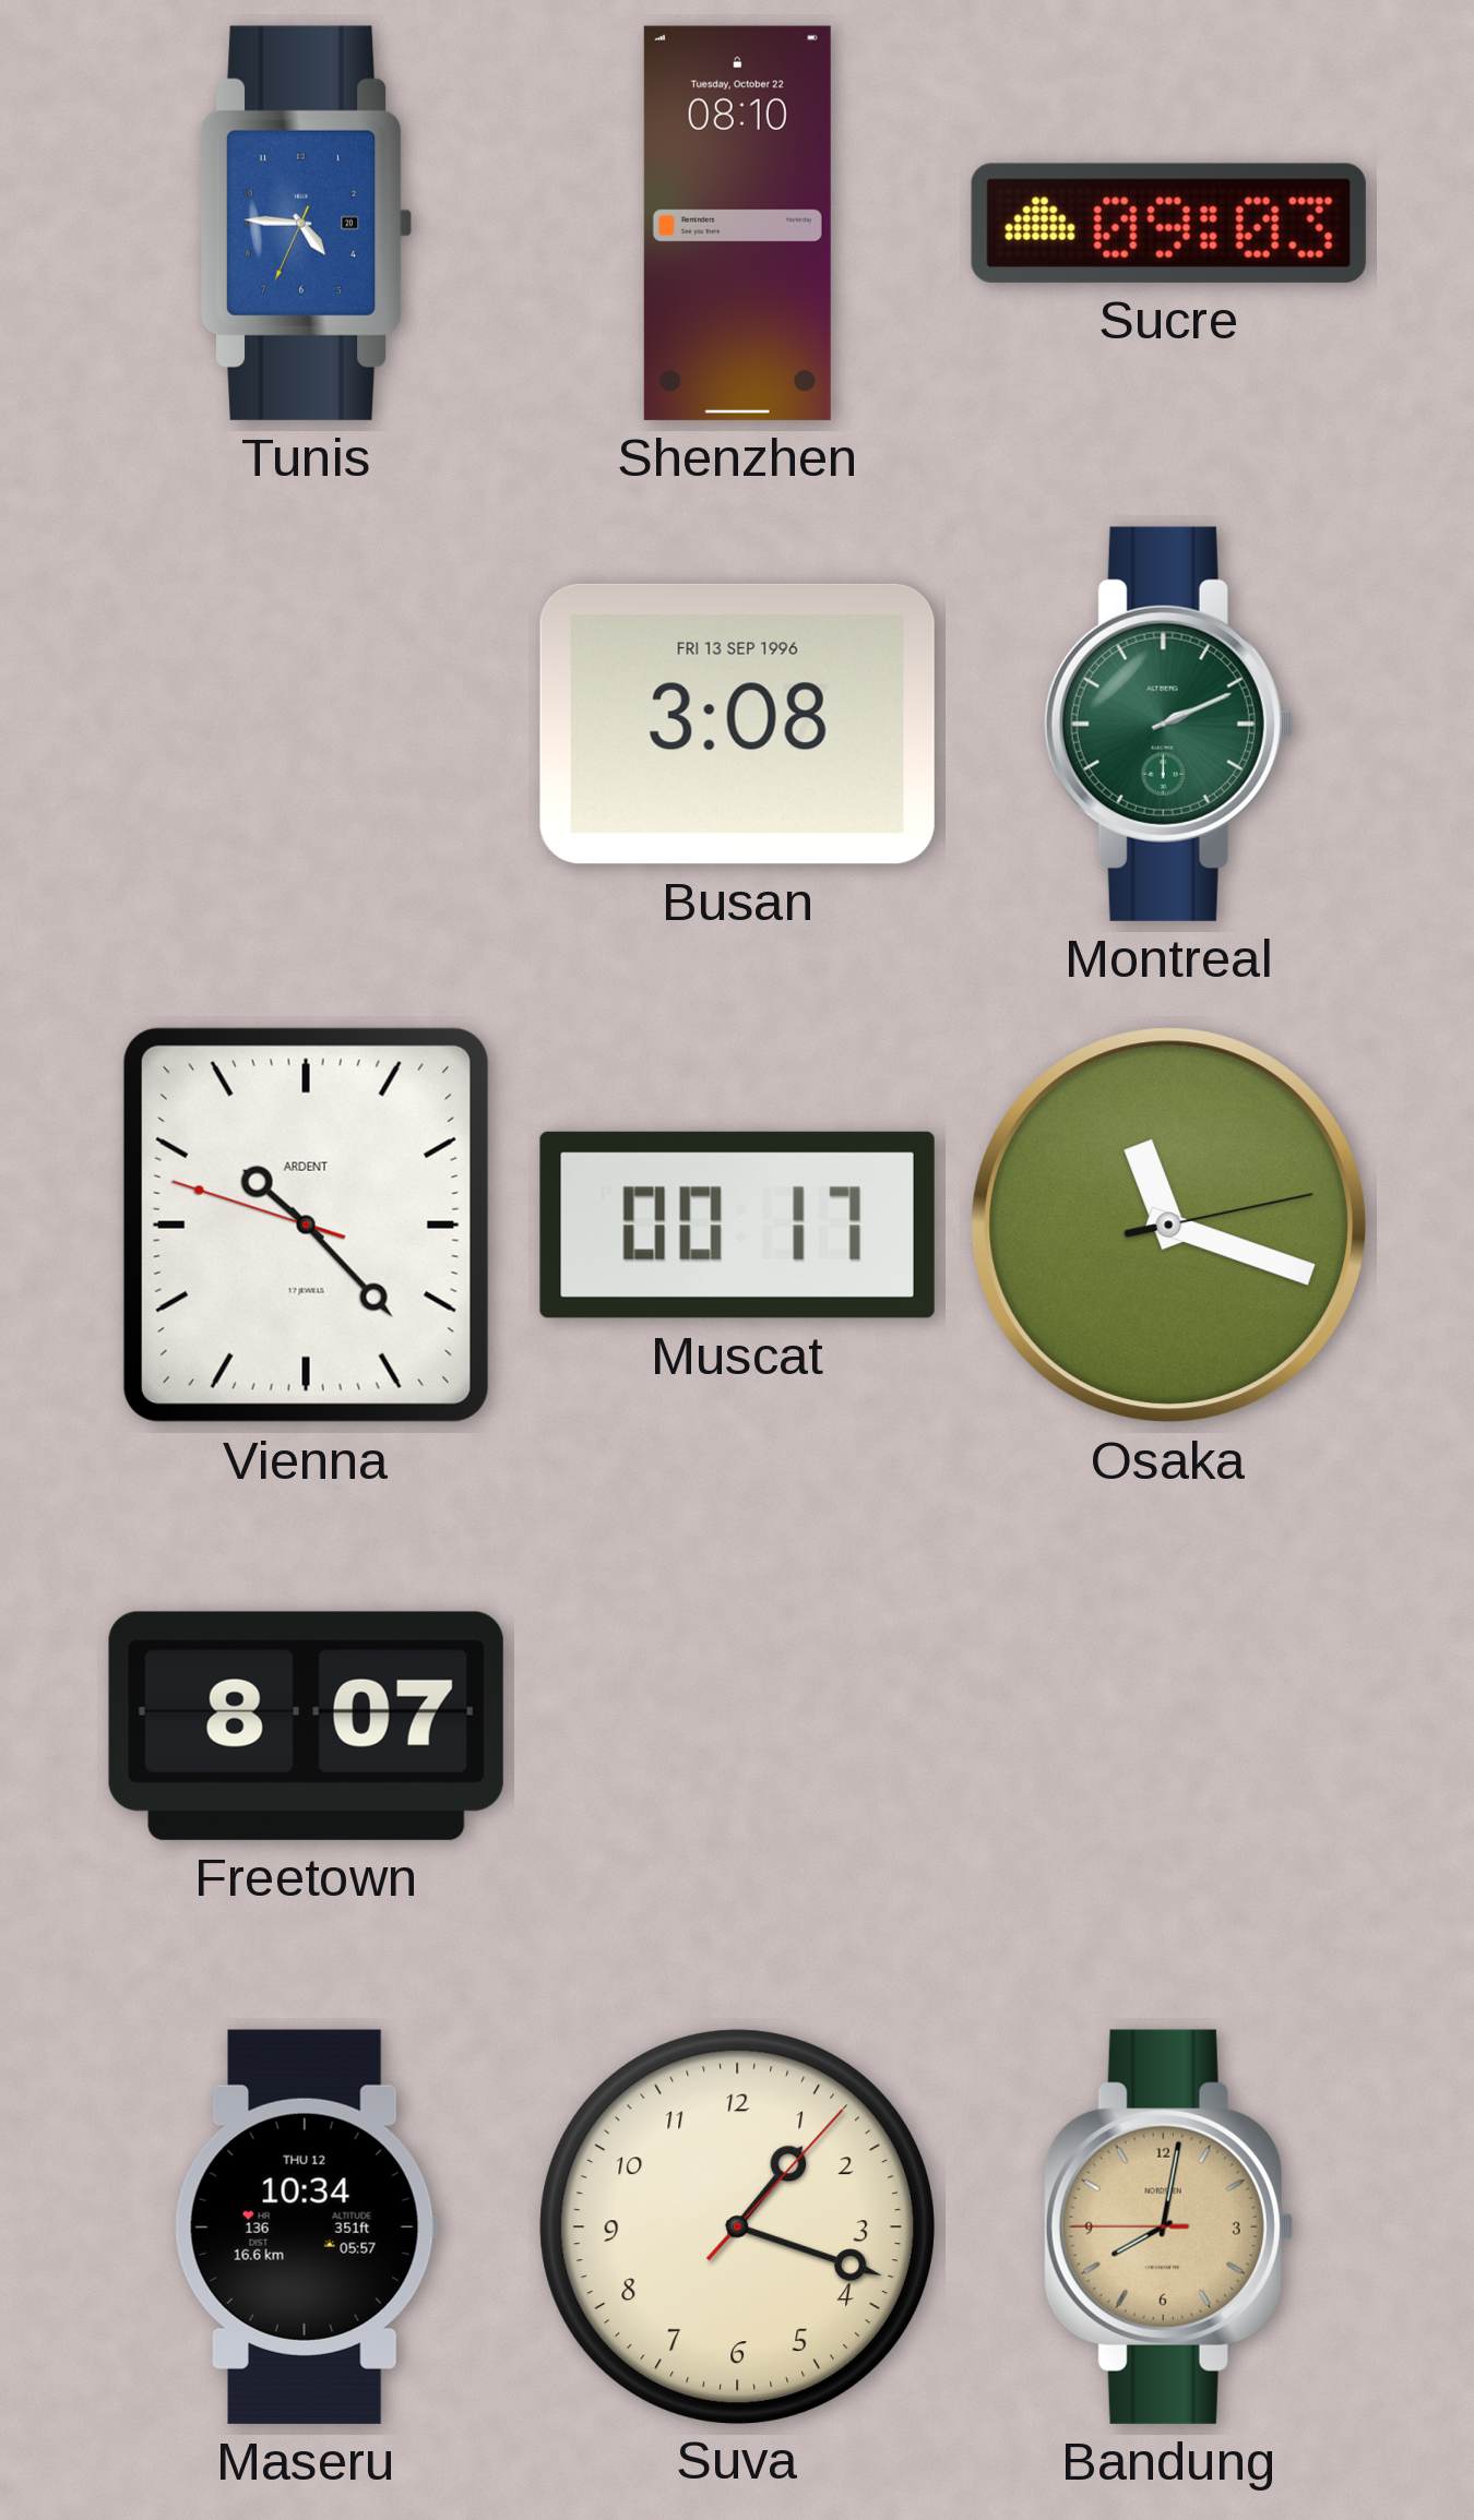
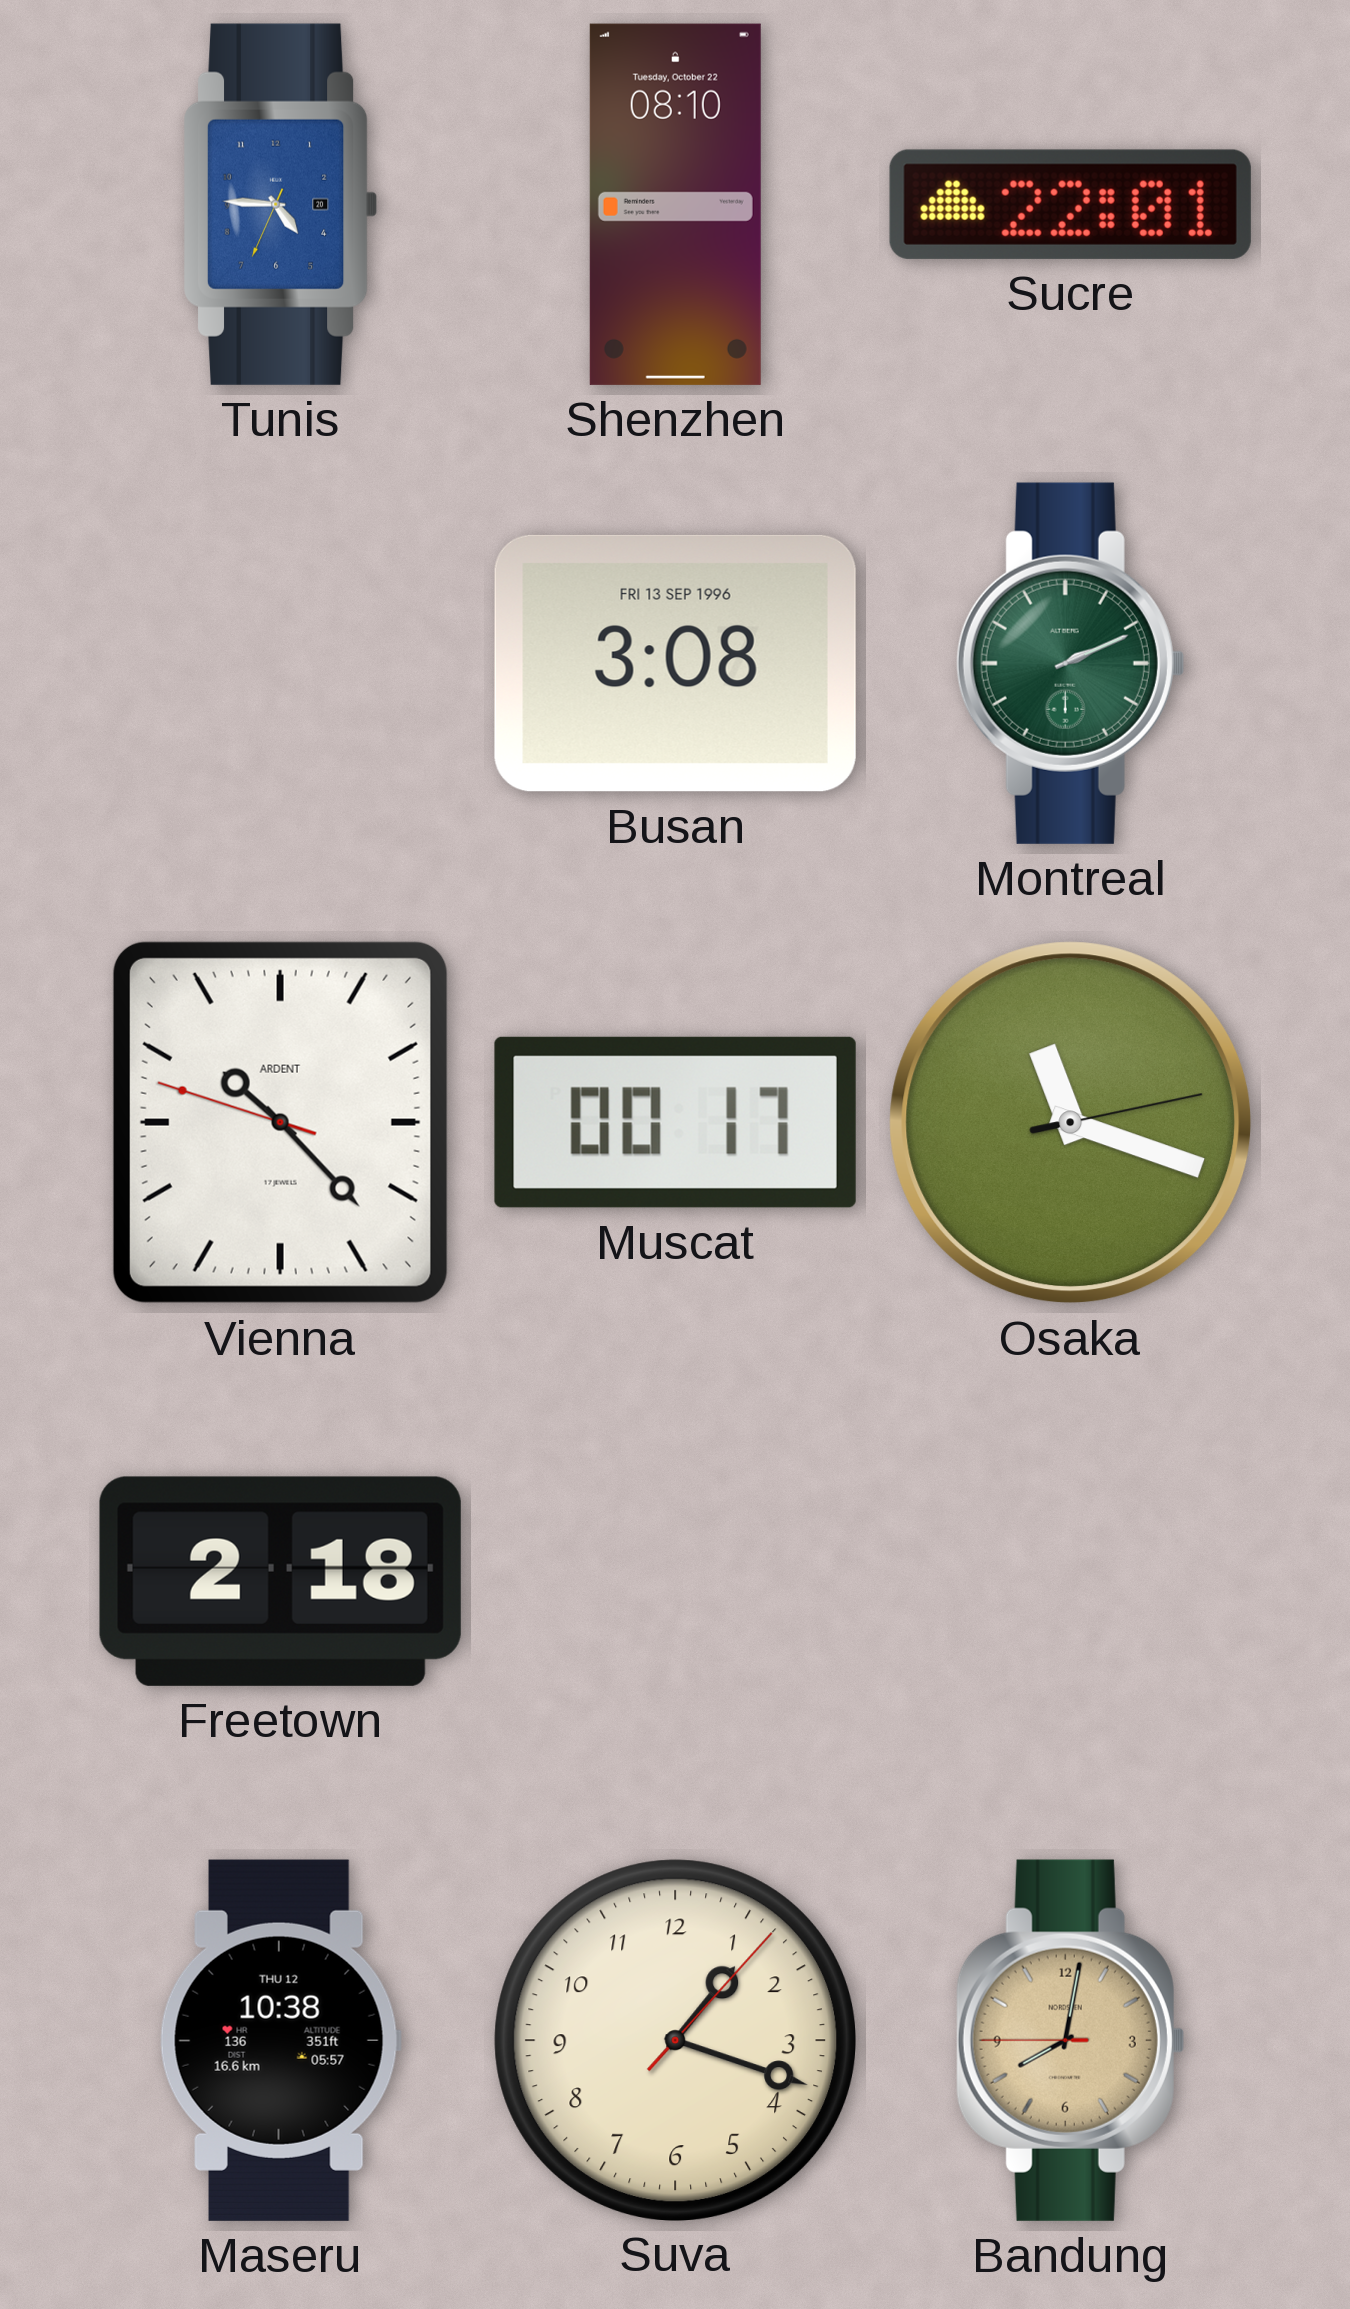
Sucre: 09:03 -> 22:01 (1070, 204)
Freetown: 8:07 -> 2:18 (280, 1581)
Maseru: 10:34 -> 10:38 (280, 2040)
